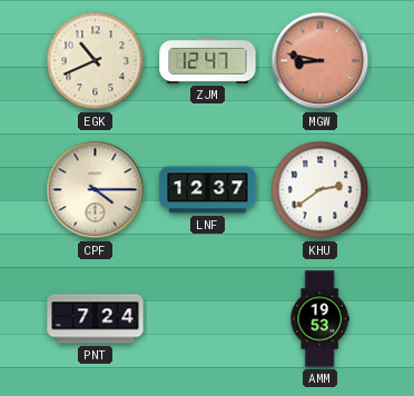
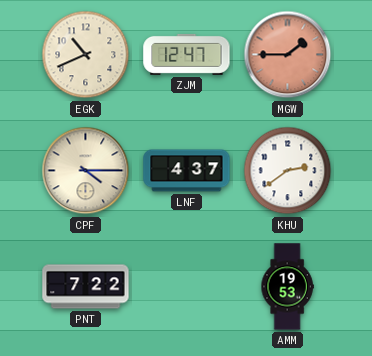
MGW: 8:47 -> 1:45 (288, 55)
LNF: 12:37 -> 4:37 (187, 171)
PNT: 7:24 -> 7:22 (86, 287)
